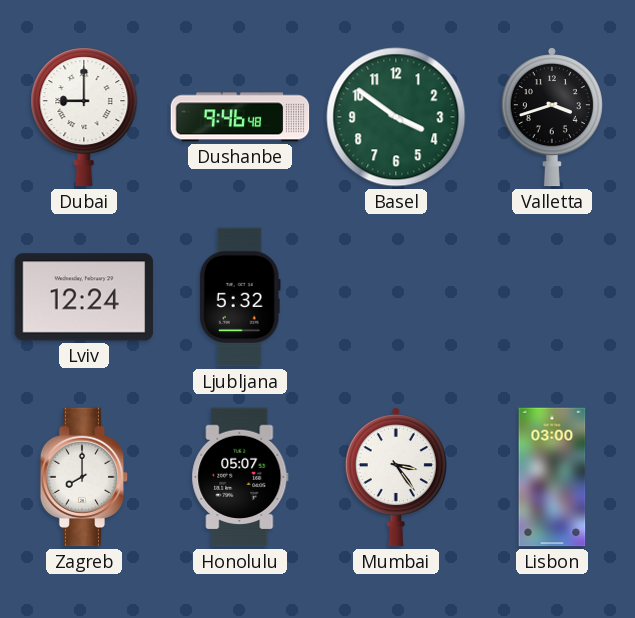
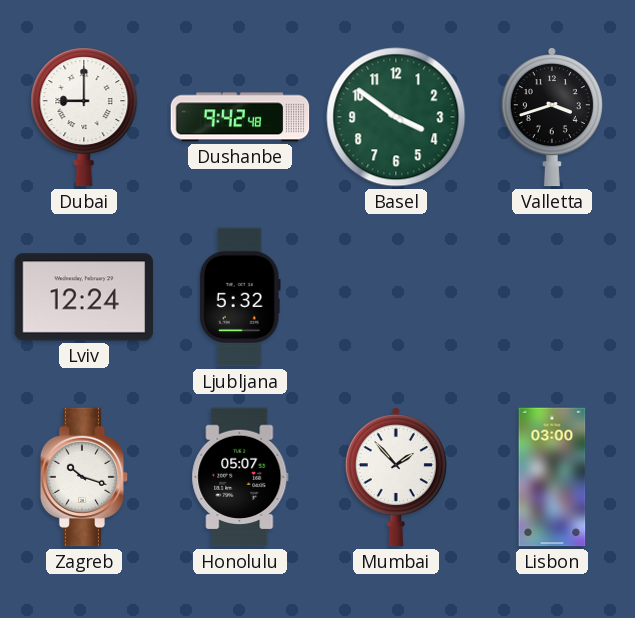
Dushanbe: 9:46 -> 9:42 (240, 117)
Zagreb: 8:00 -> 10:18 (84, 477)
Mumbai: 3:24 -> 1:53 (396, 477)
